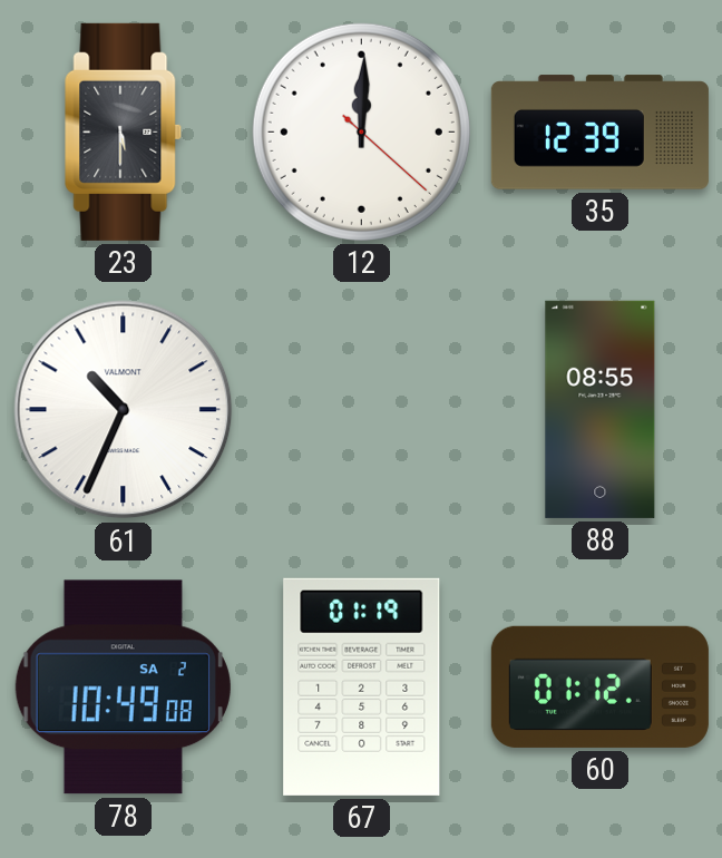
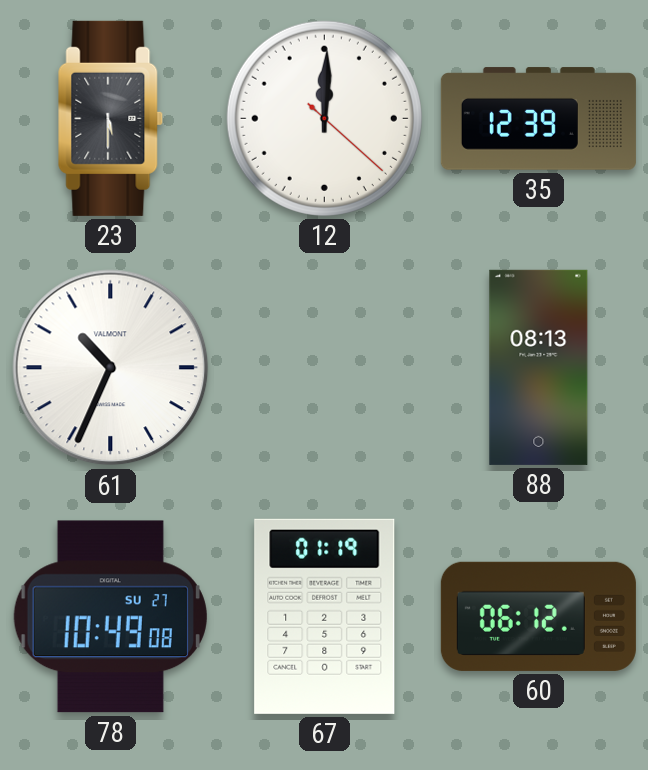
88: 08:55 -> 08:13 (539, 367)
78 date: SA 2 -> SU 27 (110, 617)
60: 01:12 -> 06:12 (538, 616)
